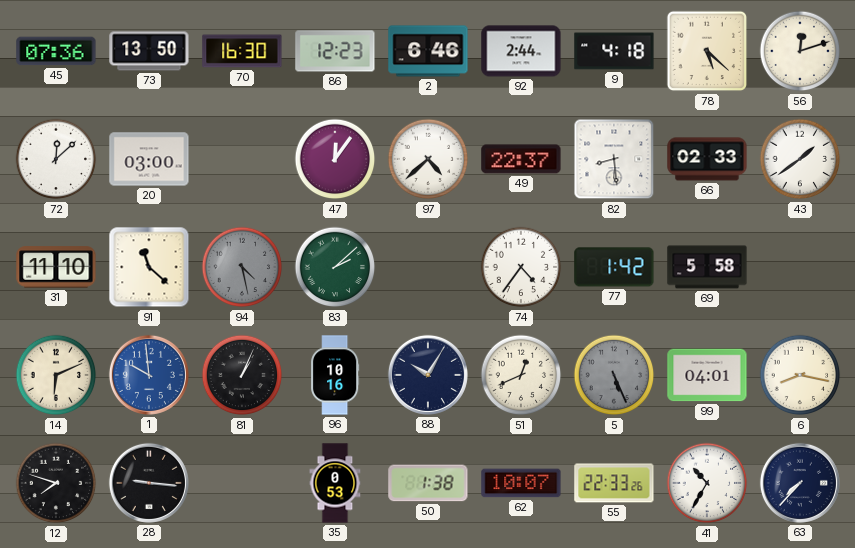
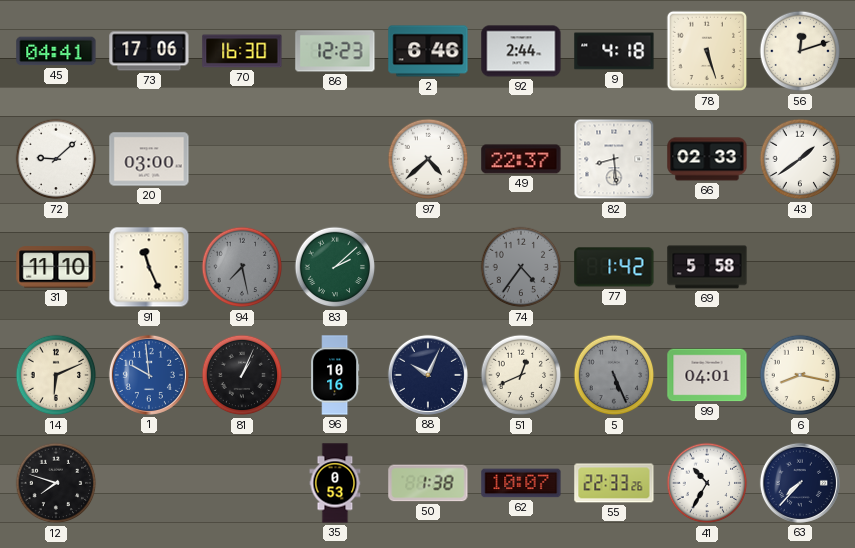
45: 07:36 -> 04:41 (56, 51)
73: 13:50 -> 17:06 (149, 51)
78: 5:22 -> 5:27 (707, 51)
72: 12:08 -> 9:08 (56, 159)
47: 12:06 -> none (335, 159)
91: 11:22 -> 11:26 (149, 267)
94: 4:28 -> 7:28 (242, 267)
74 dial: white -> grey (521, 267)
88: 10:05 -> 10:04 (428, 375)
28: 9:16 -> none (149, 483)
